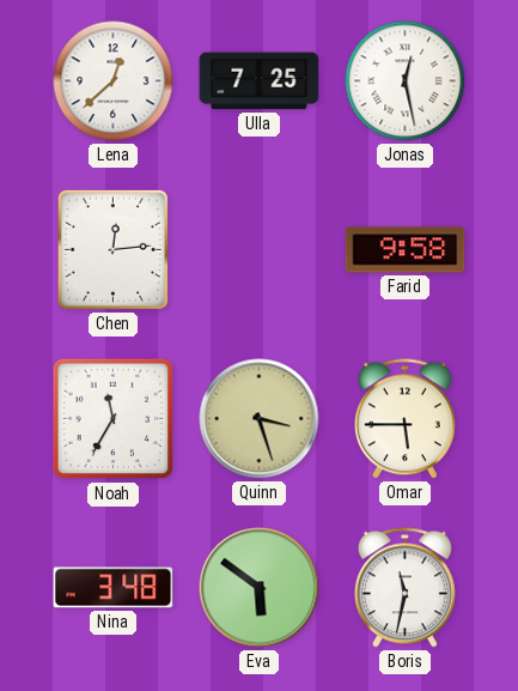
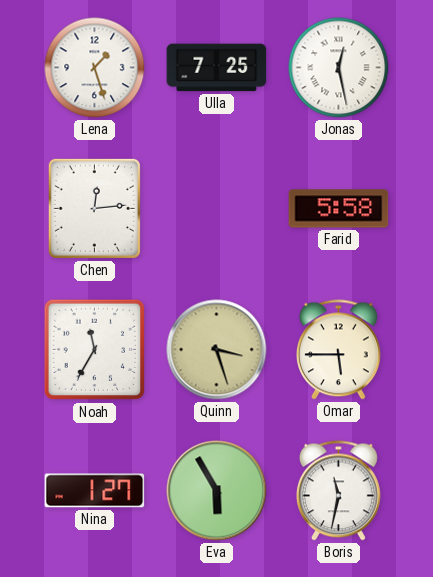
Lena: 12:38 -> 1:27 (95, 68)
Farid: 9:58 -> 5:58 (339, 209)
Nina: 3:48 -> 1:27 (95, 491)
Eva: 5:51 -> 5:55 (217, 491)
